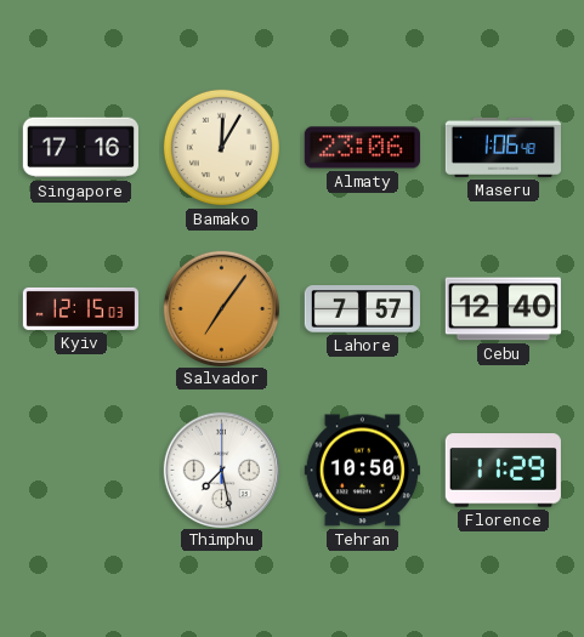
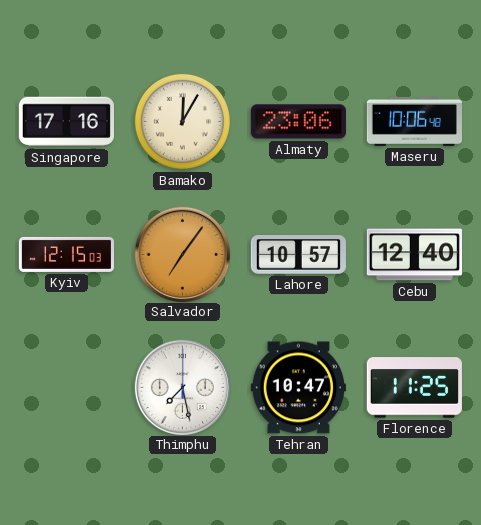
Maseru: 1:06 -> 10:06 (414, 121)
Lahore: 7:57 -> 10:57 (298, 255)
Tehran: 10:50 -> 10:47 (298, 388)
Florence: 11:29 -> 11:25 (414, 388)
